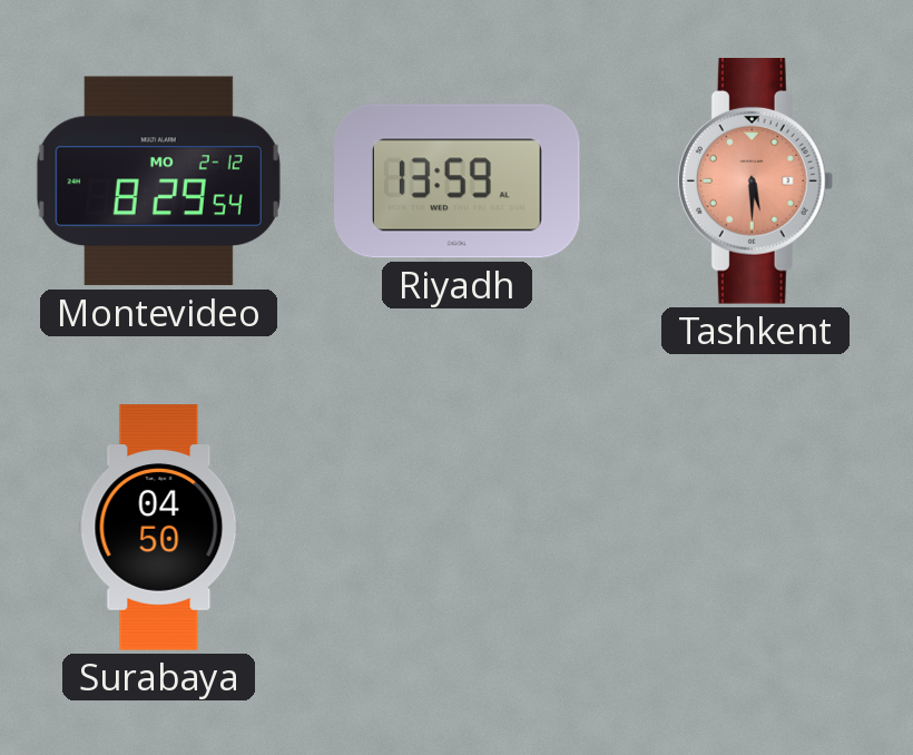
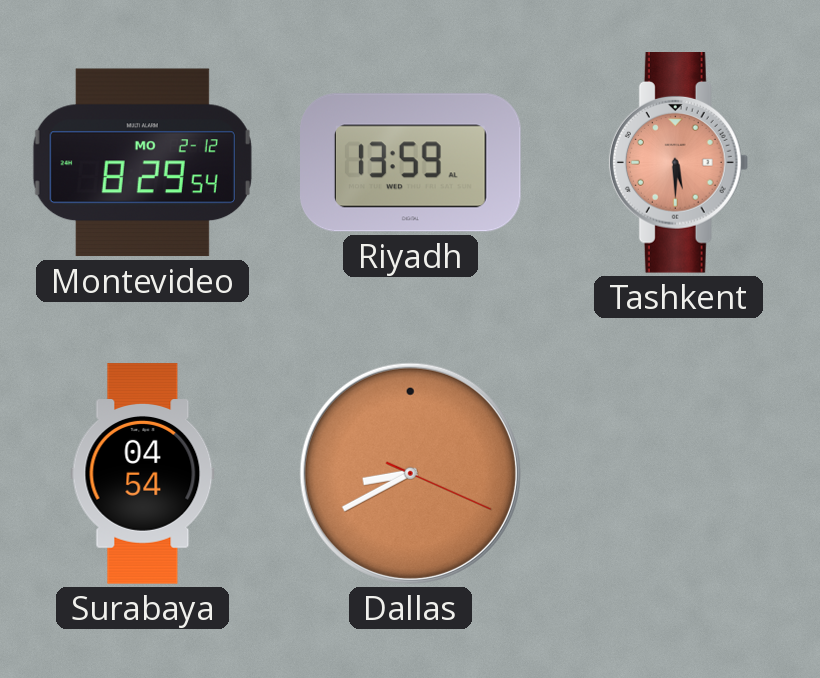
Surabaya: 04:50 -> 04:54 (143, 474)
Dallas: none -> 8:40 (410, 473)
